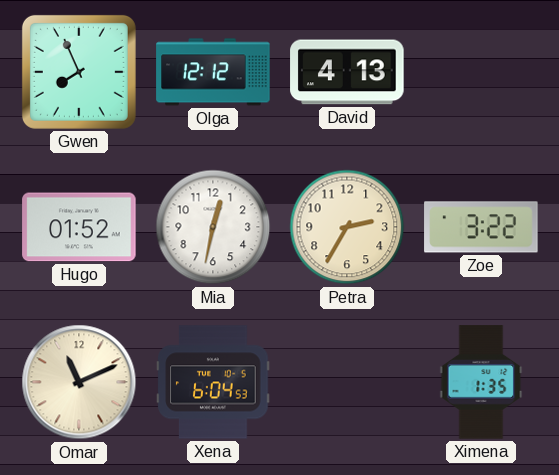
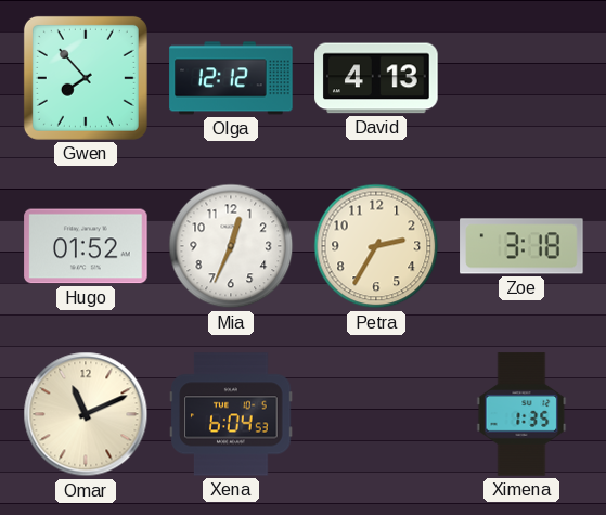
Gwen: 7:56 -> 7:53 (86, 78)
Mia: 12:32 -> 12:34 (231, 246)
Zoe: 3:22 -> 3:18 (521, 246)
